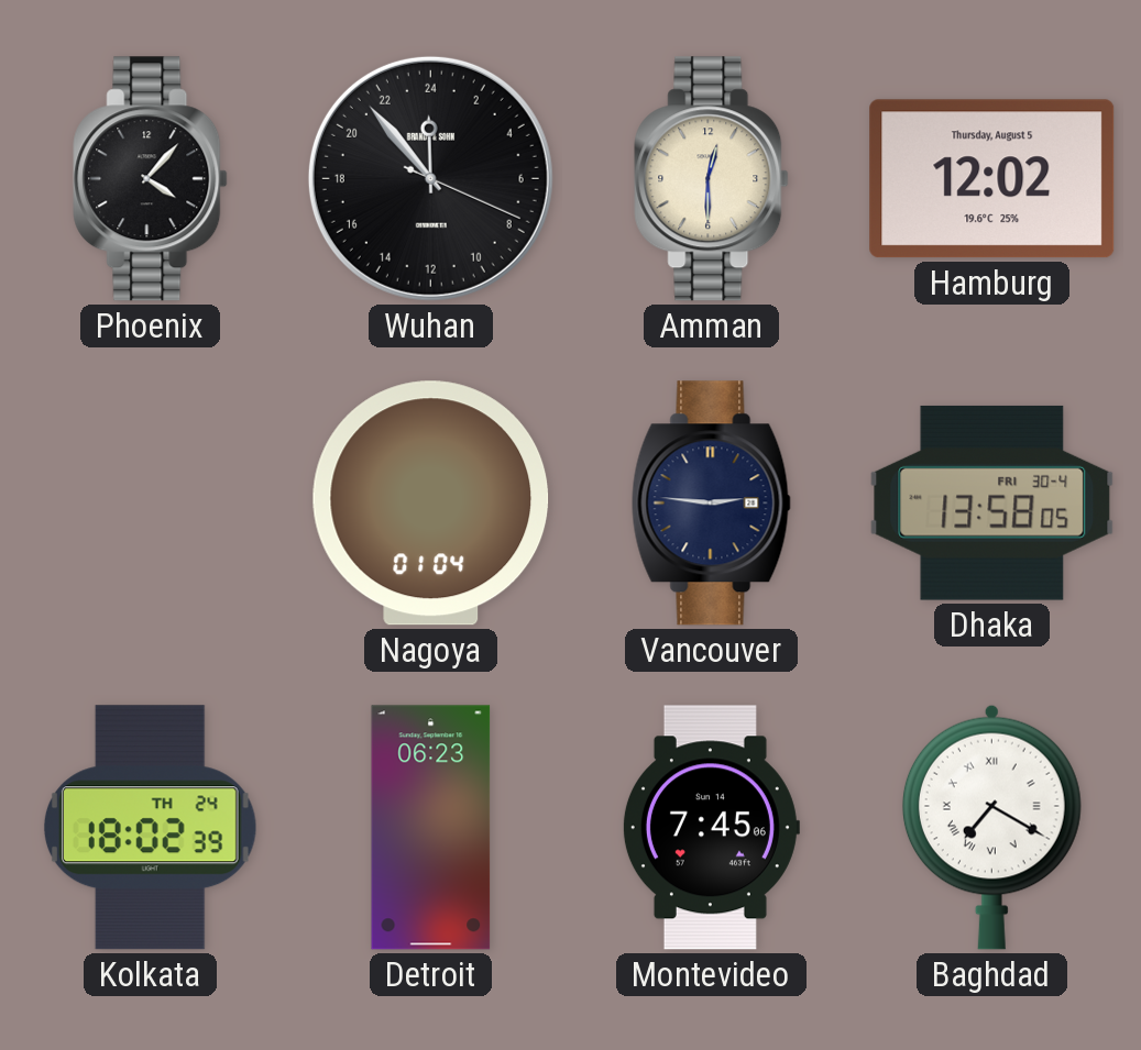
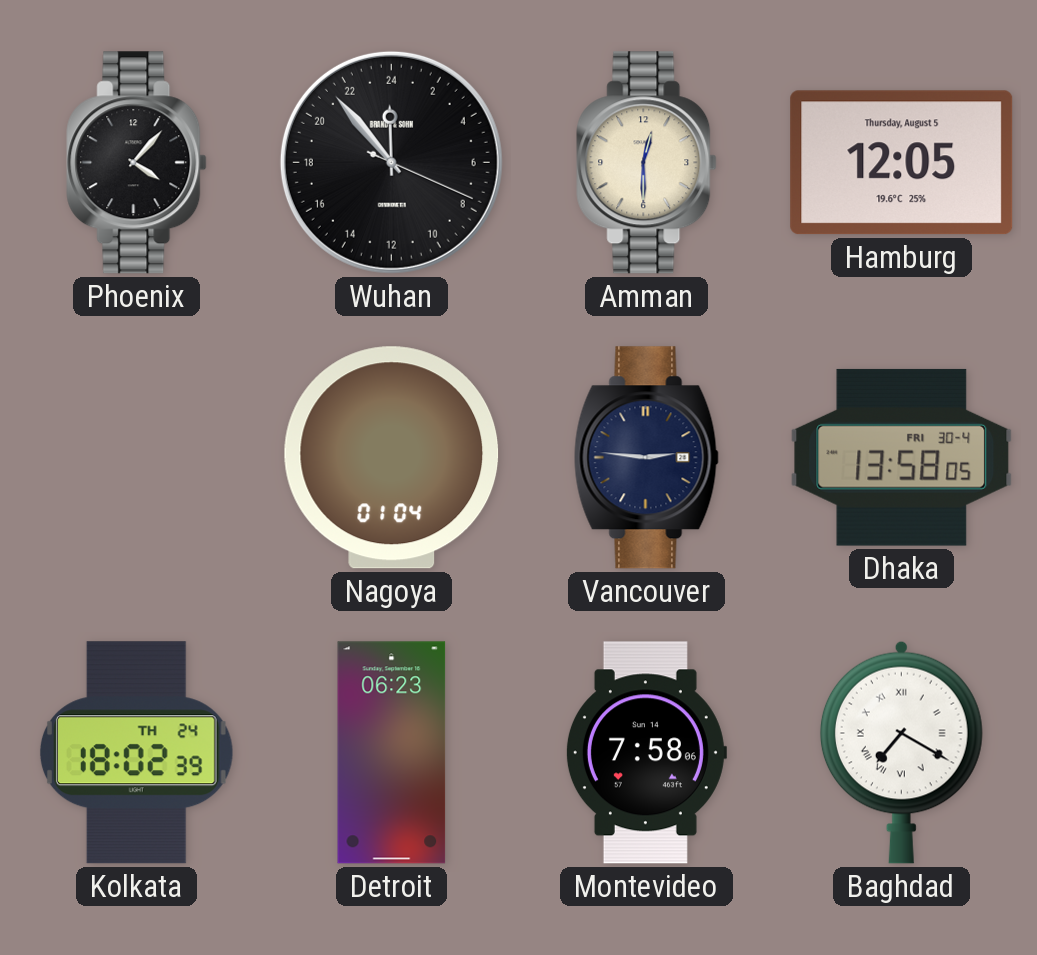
Hamburg: 12:02 -> 12:05 (902, 163)
Montevideo: 7:45 -> 7:58 (646, 753)
